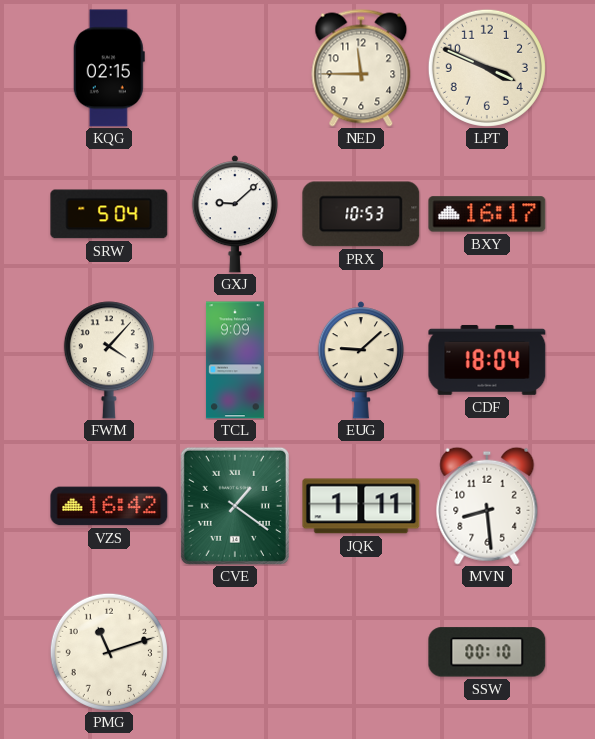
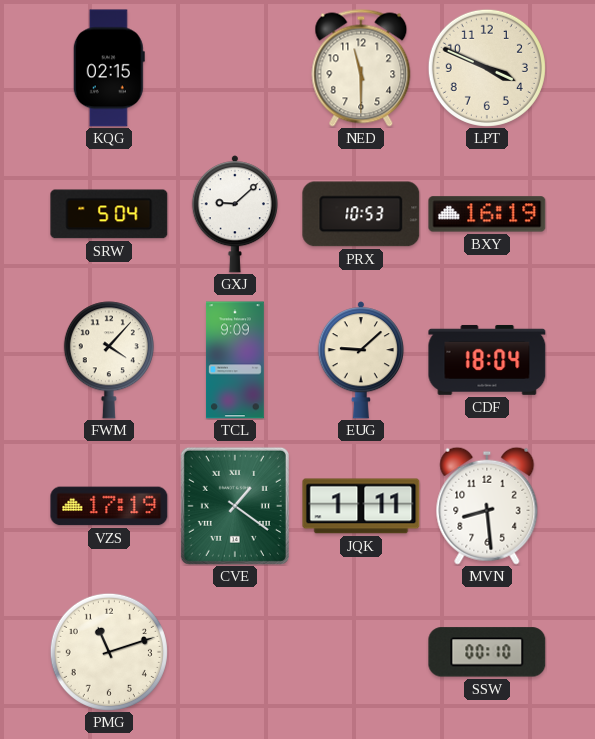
NED: 11:45 -> 11:30 (361, 68)
BXY: 16:17 -> 16:19 (487, 214)
VZS: 16:42 -> 17:19 (109, 506)
